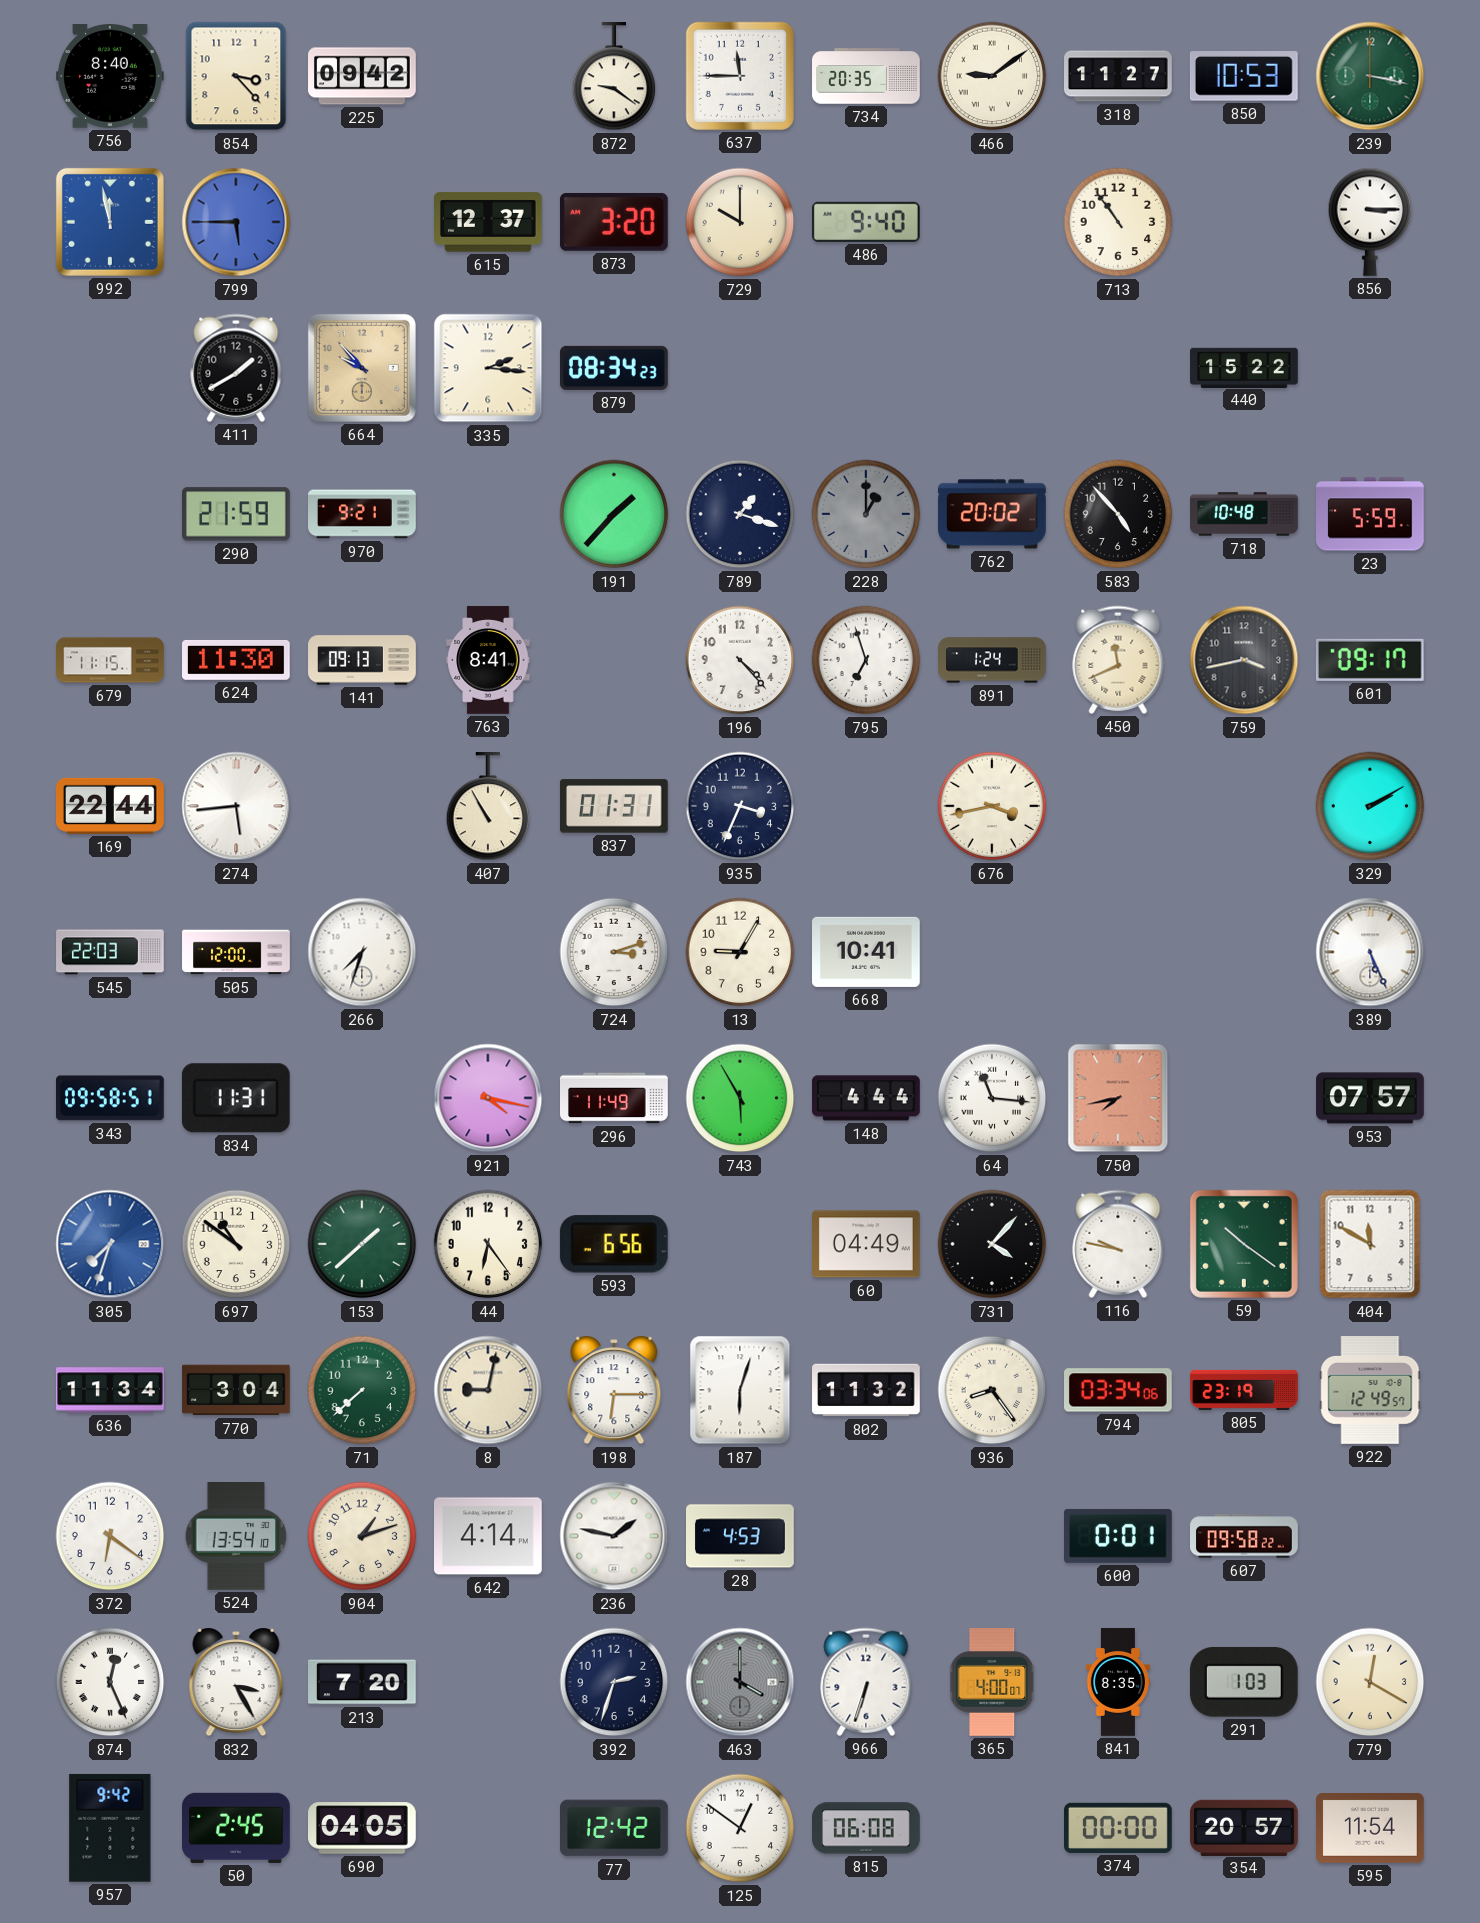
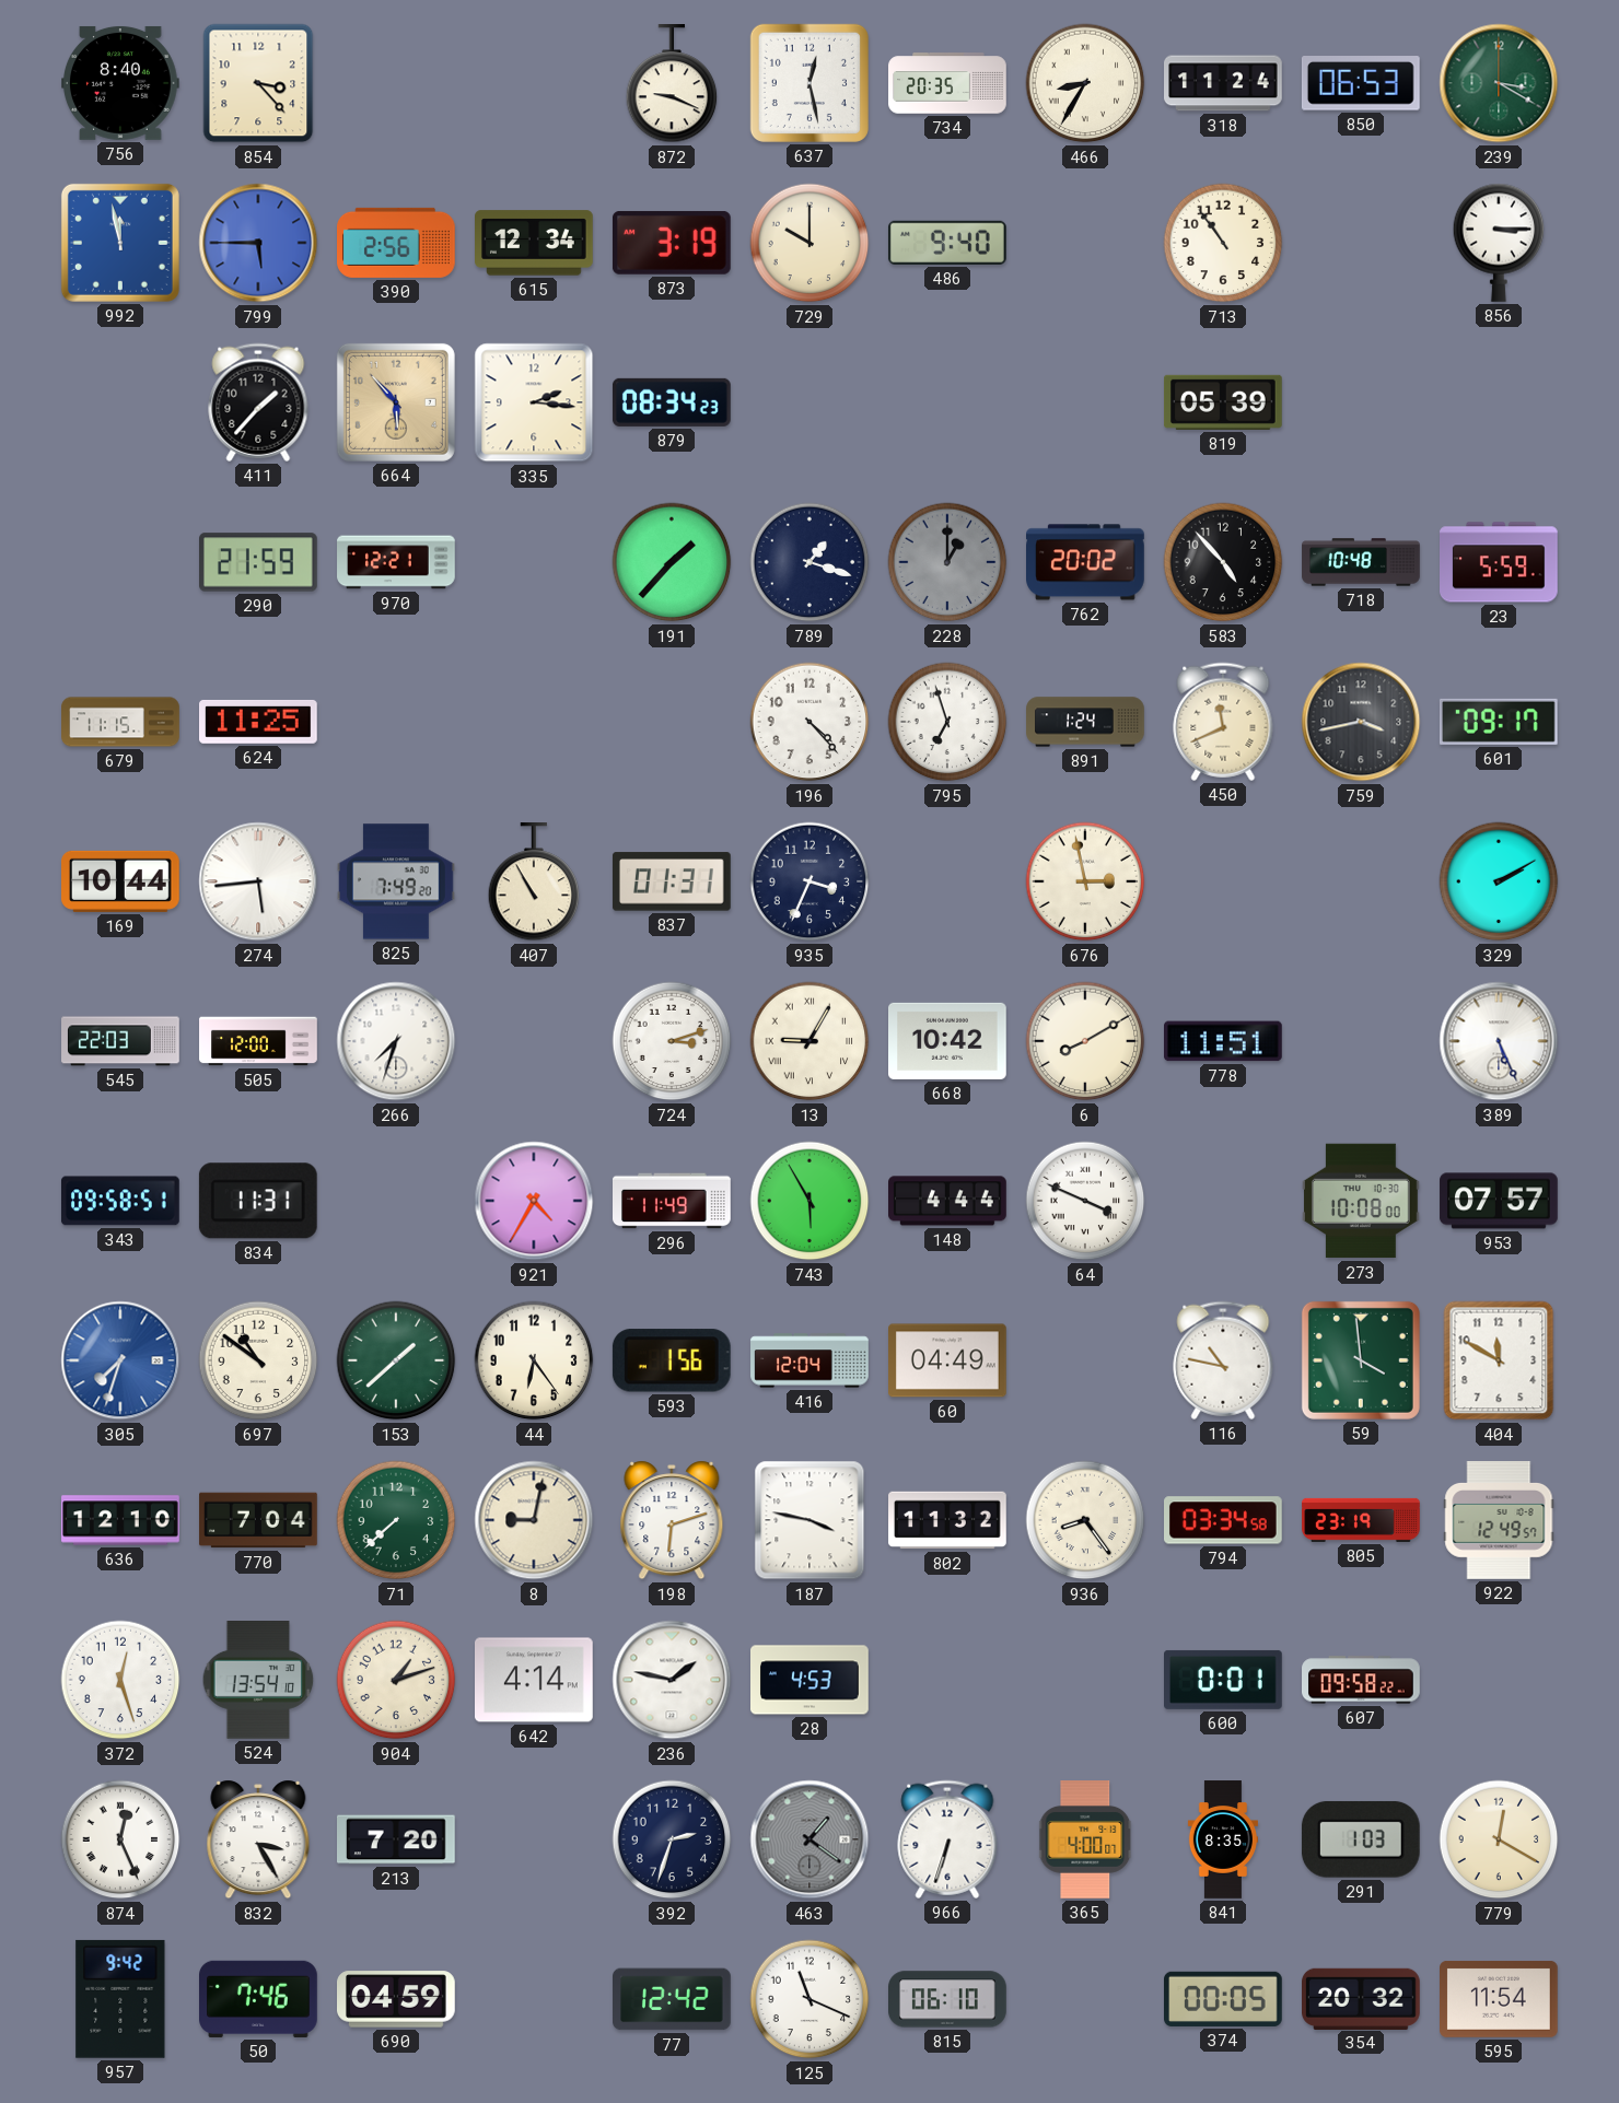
225: 09:42 -> none (362, 76)
872: 9:21 -> 9:19 (672, 84)
637: 11:45 -> 12:28 (809, 83)
466: 9:09 -> 8:35 (1085, 83)
318: 11:27 -> 11:24 (1224, 83)
850: 10:53 -> 06:53 (1361, 83)
239: 3:17 -> 3:20 (1499, 83)
390: none -> 2:56 (397, 243)
615: 12:37 -> 12:34 (535, 243)
873: 3:20 -> 3:19 (672, 243)
411: 1:40 -> 1:37 (258, 402)
664: 9:53 -> 5:53 (396, 402)
819: none -> 05:39 (1224, 402)
440: 15:22 -> none (1244, 367)
970: 9:21 -> 12:21 (396, 562)
624: 11:30 -> 11:25 (259, 722)
141: 09:13 -> none (362, 660)
763: 8:41 -> none (488, 660)
169: 22:44 -> 10:44 (121, 881)
825: none -> 7:49 (397, 881)
676: 3:43 -> 2:58 (1085, 881)
13 numerals: Arabic -> Roman (809, 1041)
668: 10:41 -> 10:42 (948, 1041)
6: none -> 8:10 (1085, 1041)
778: none -> 11:51 (1224, 1041)
921: 4:17 -> 4:35 (534, 1201)
64: 11:16 -> 3:49 (1085, 1201)
750: 7:43 -> none (1118, 1098)
273: none -> 10:08 (1362, 1201)
593: 6:56 -> 1:56 (672, 1360)
416: none -> 12:04 (809, 1360)
731: 4:07 -> none (992, 1244)
116: 9:47 -> 10:47 (1223, 1360)
59: 10:21 -> 3:59 (1361, 1360)
636: 11:34 -> 12:10 (120, 1520)
770: 3:04 -> 7:04 (258, 1520)
198: 6:15 -> 6:12 (672, 1520)
187: 6:03 -> 3:47 (809, 1520)
794: 03:34:06 -> 03:34:58 (1224, 1520)
372: 6:21 -> 12:27 (120, 1680)
463: 4:00 -> 1:21 (809, 1839)
50: 2:45 -> 7:46 (259, 1999)
690: 04:05 -> 04:59 (397, 1999)
125: 12:51 -> 11:19 (809, 1999)
815: 06:08 -> 06:10 (948, 1999)
374: 00:00 -> 00:05 (1224, 1999)
354: 20:57 -> 20:32 (1362, 1998)
